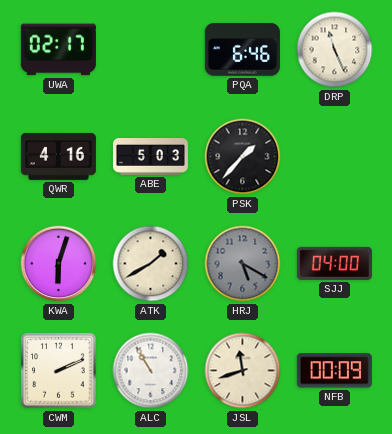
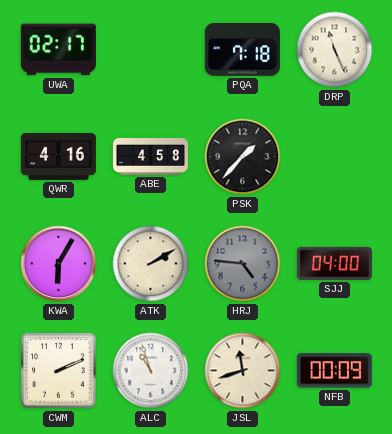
PQA: 6:46 -> 7:18 (242, 50)
ABE: 5:03 -> 4:58 (150, 157)
KWA: 6:03 -> 6:05 (59, 264)
ATK: 1:40 -> 2:10 (151, 264)
HRJ: 5:20 -> 4:46 (243, 264)
ALC: 10:55 -> 10:57 (151, 371)
